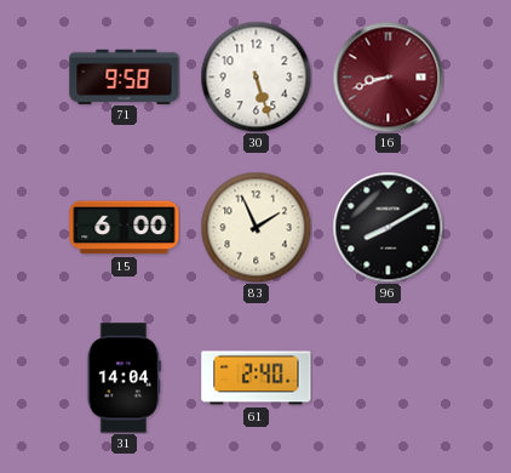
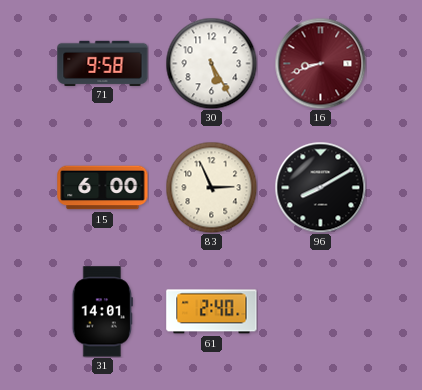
30: 5:27 -> 5:25 (211, 63)
83: 1:56 -> 2:56 (211, 187)
31: 14:04 -> 14:01 (102, 312)
